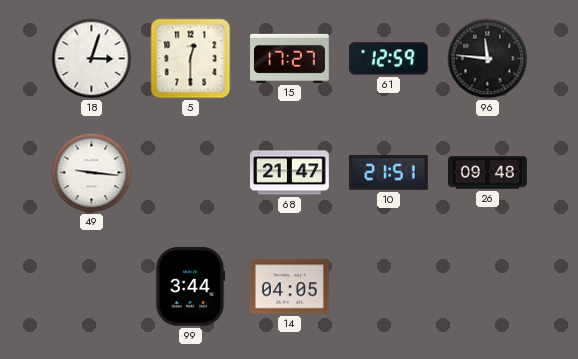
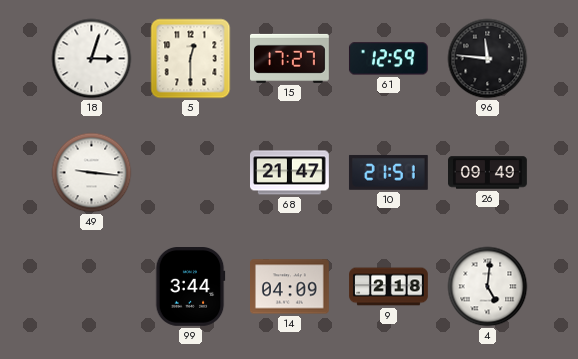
26: 09:48 -> 09:49 (488, 173)
14: 04:05 -> 04:09 (290, 287)
9: none -> 2:18 (389, 287)
4: none -> 5:01 (488, 287)
